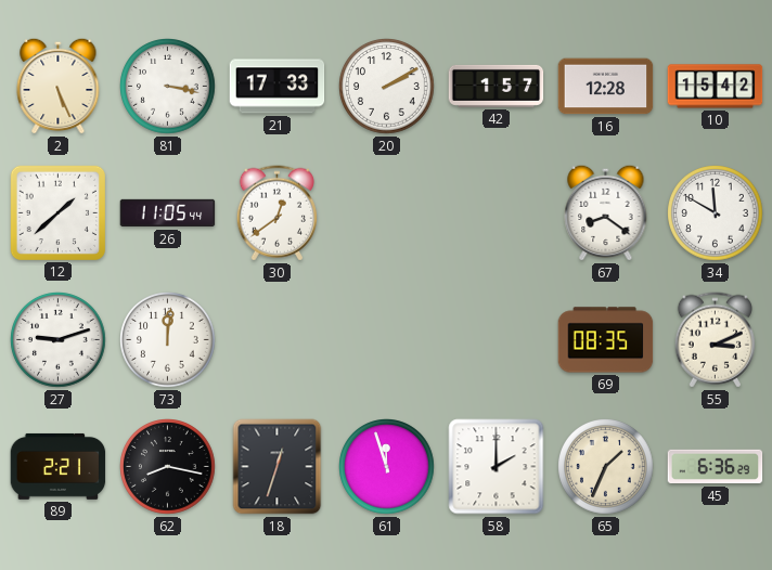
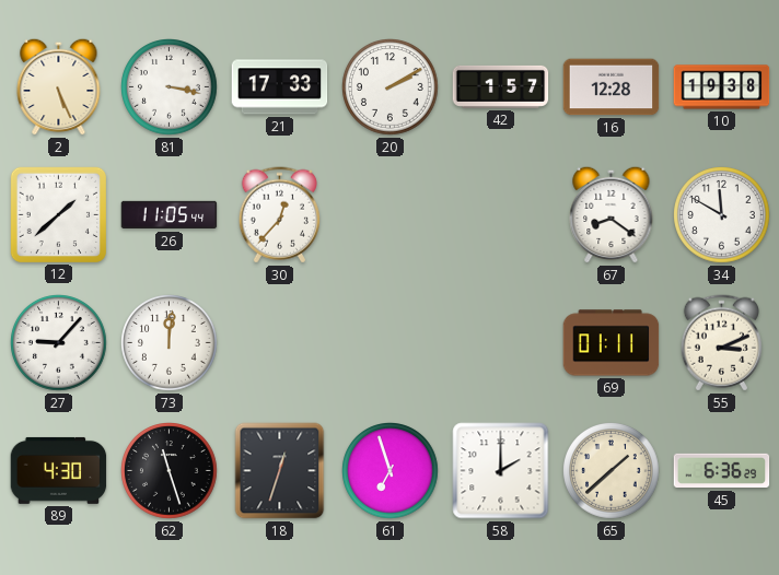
10: 15:42 -> 19:38 (722, 87)
30: 12:39 -> 12:37 (279, 215)
27: 9:12 -> 9:07 (59, 343)
69: 08:35 -> 01:11 (612, 343)
89: 2:21 -> 4:30 (59, 470)
62: 8:17 -> 11:27 (170, 471)
61: 11:57 -> 6:57 (391, 471)
65: 1:34 -> 1:38 (612, 471)
